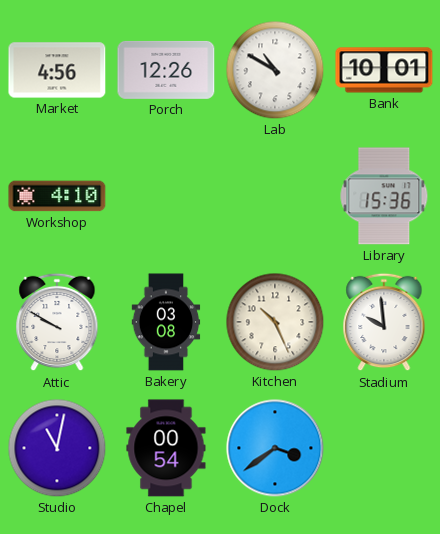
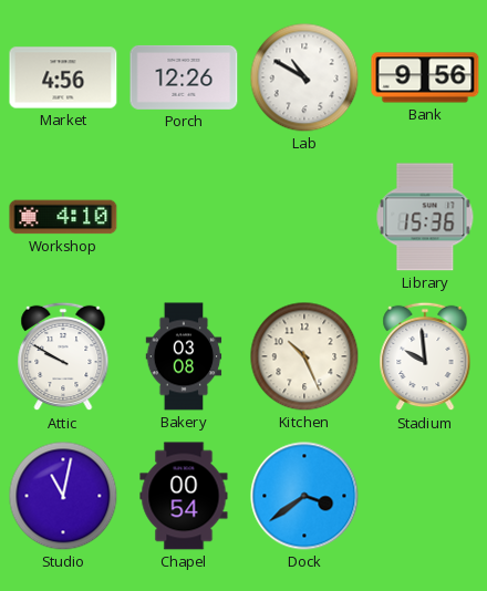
Bank: 10:01 -> 9:56 (425, 77)
